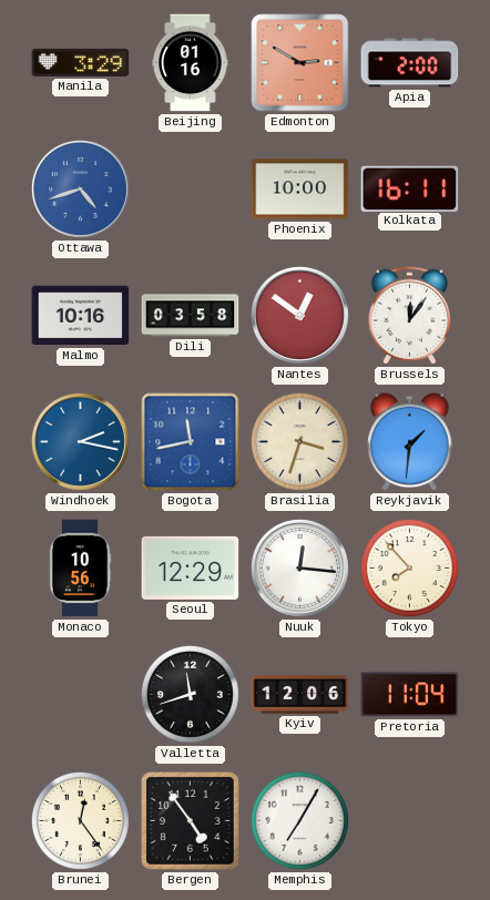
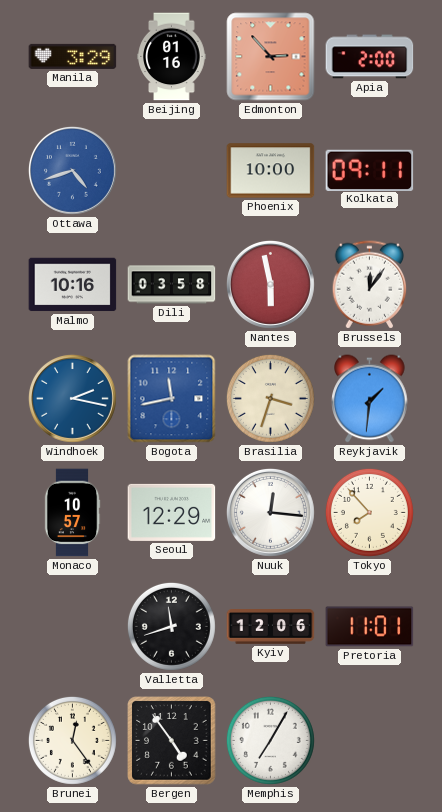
Edmonton: 2:50 -> 2:53 (271, 57)
Kolkata: 16:11 -> 09:11 (370, 170)
Nantes: 12:51 -> 5:58 (270, 284)
Monaco: 10:56 -> 10:57 (72, 513)
Pretoria: 11:04 -> 11:01 (370, 627)
